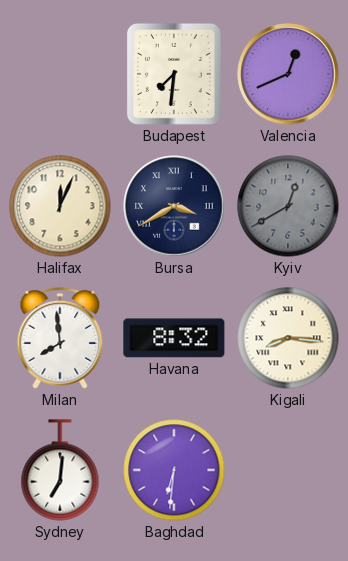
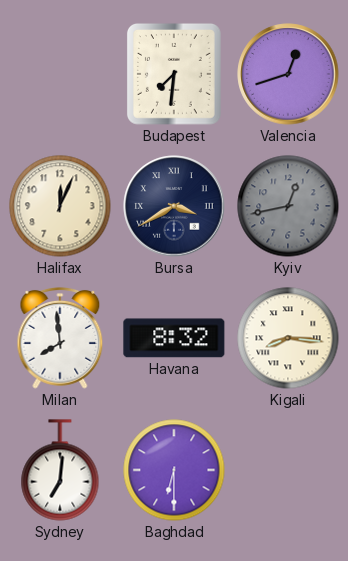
Valencia: 12:41 -> 12:42 (288, 74)
Kyiv: 12:40 -> 12:43 (288, 206)
Baghdad: 6:31 -> 6:30 (174, 470)
